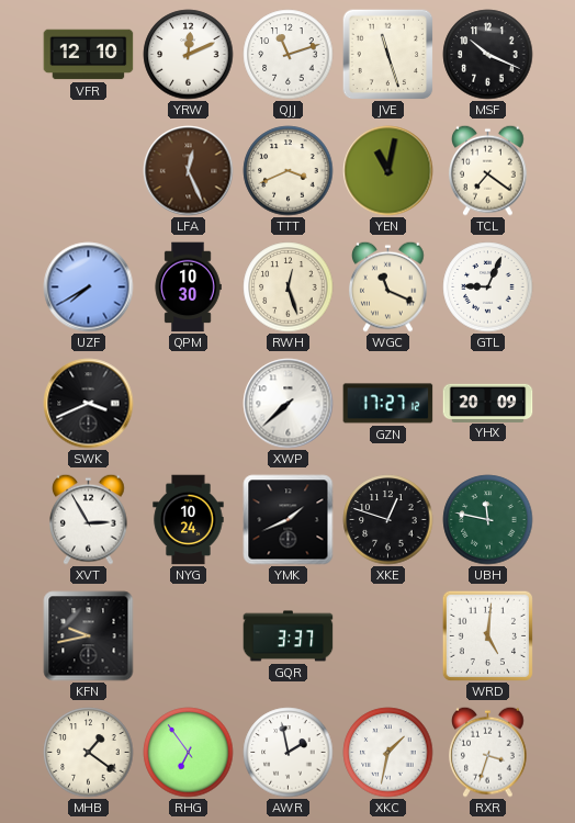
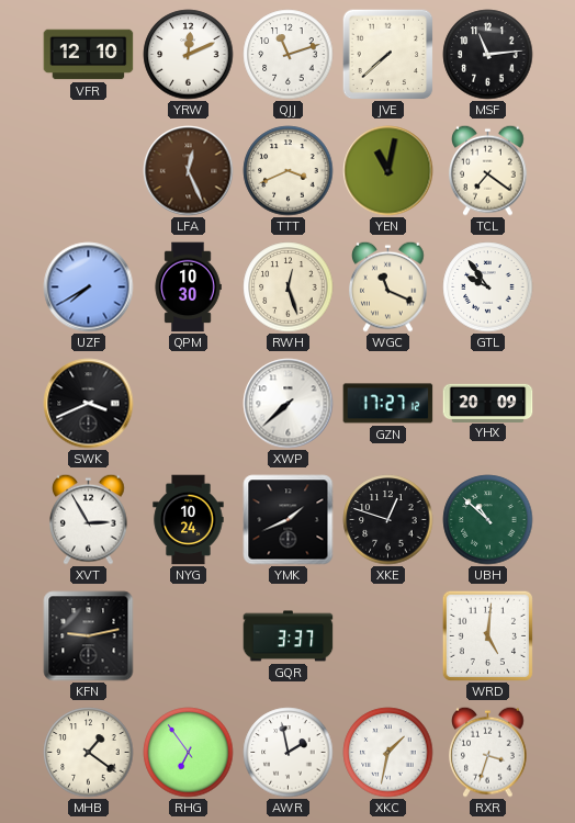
JVE: 11:27 -> 7:38 (387, 54)
MSF: 10:19 -> 11:14 (488, 55)
GTL: 9:04 -> 9:54 (488, 288)
UBH: 11:47 -> 10:52 (488, 520)
KFN: 9:43 -> 9:13 (89, 636)
